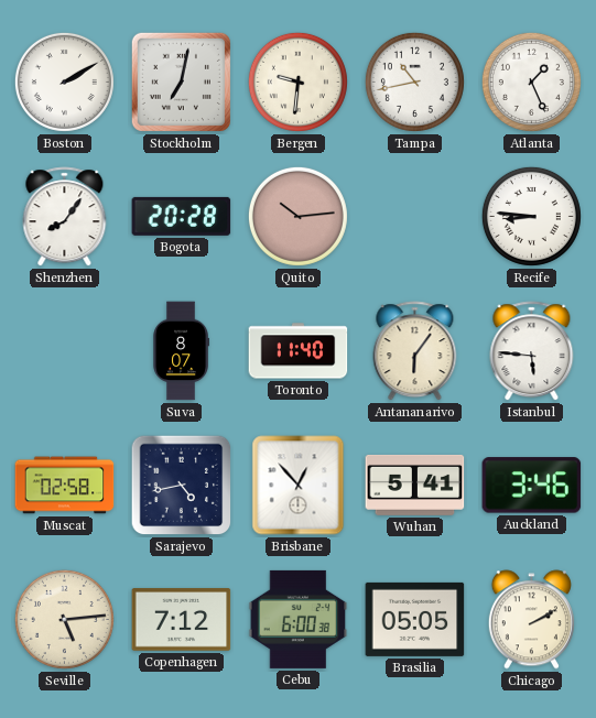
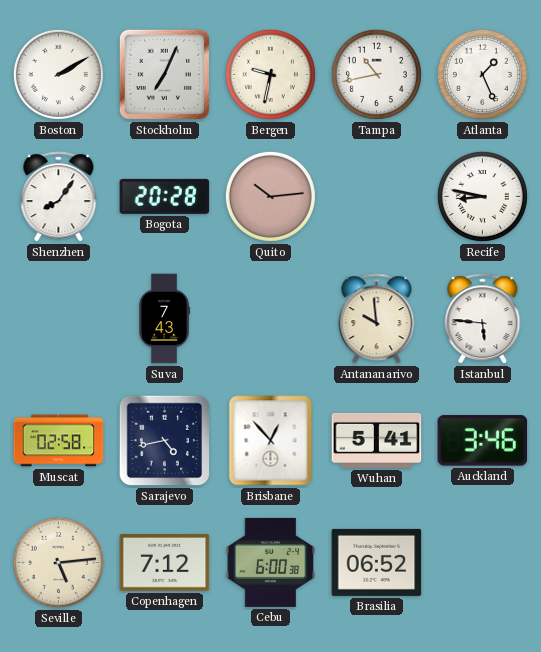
Stockholm: 7:02 -> 7:04 (164, 74)
Bergen: 9:31 -> 9:32 (270, 74)
Recife: 8:46 -> 8:47 (482, 196)
Suva: 8:07 -> 7:43 (164, 319)
Toronto: 11:40 -> none (299, 351)
Antananarivo: 6:06 -> 9:59 (377, 319)
Brasilia: 05:05 -> 06:52 (377, 562)
Chicago: 2:10 -> none (531, 620)
